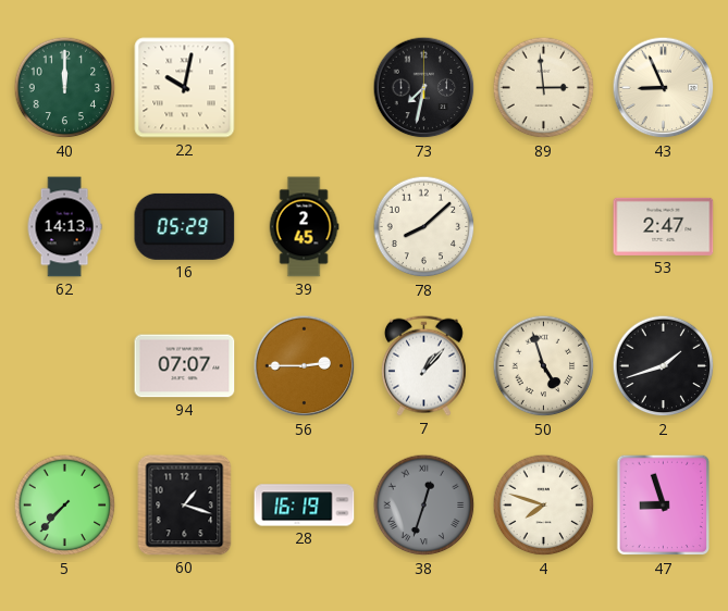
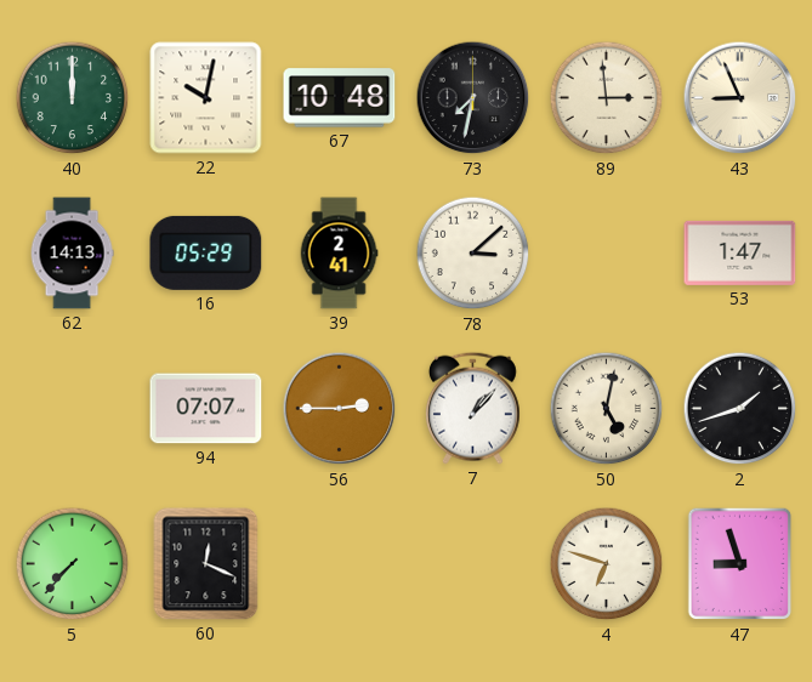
67: none -> 10:48 (340, 98)
39: 2:45 -> 2:41 (339, 254)
78: 8:08 -> 3:08 (473, 254)
53: 2:47 -> 1:47 (740, 252)
50: 4:57 -> 5:02 (607, 409)
60: 1:18 -> 12:19 (206, 564)
28: 16:19 -> none (305, 506)
38: 12:33 -> none (424, 506)
4: 7:48 -> 6:48 (607, 564)
